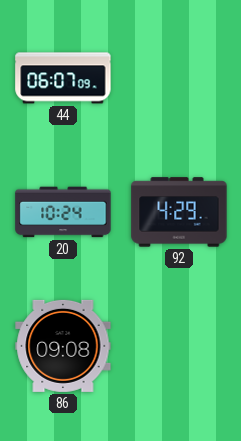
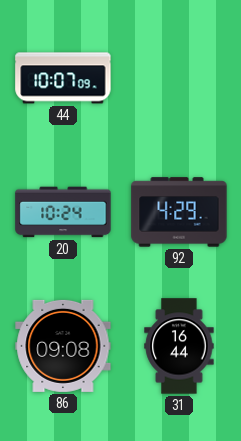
44: 06:07 -> 10:07 (63, 78)
31: none -> 16:44 (179, 346)
